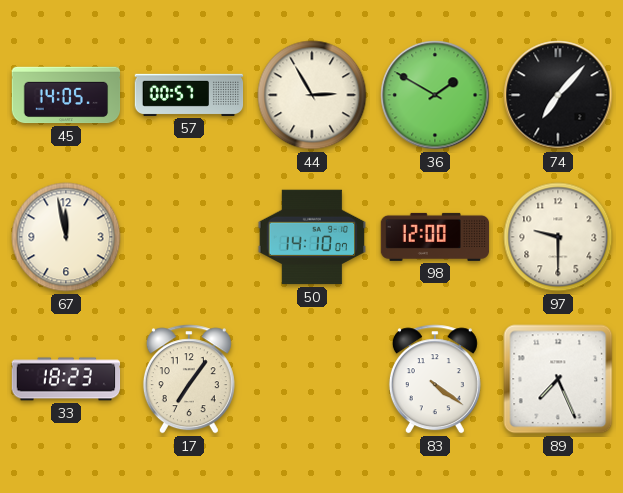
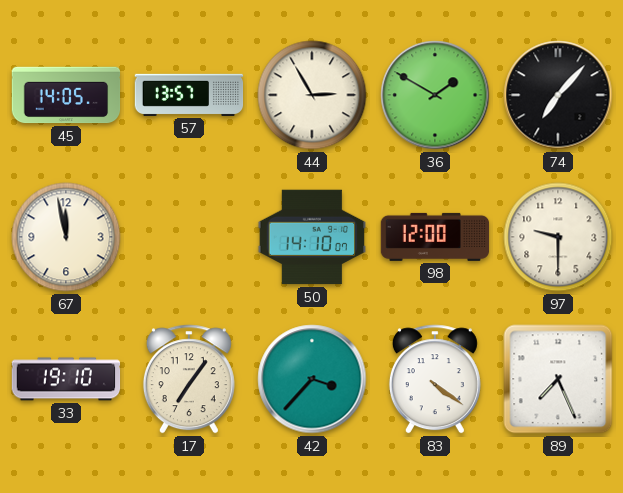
57: 00:57 -> 13:57 (189, 95)
33: 18:23 -> 19:10 (66, 379)
42: none -> 3:37 (312, 379)
